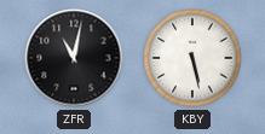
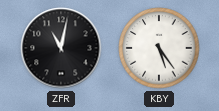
KBY: 5:28 -> 5:24 (159, 48)
